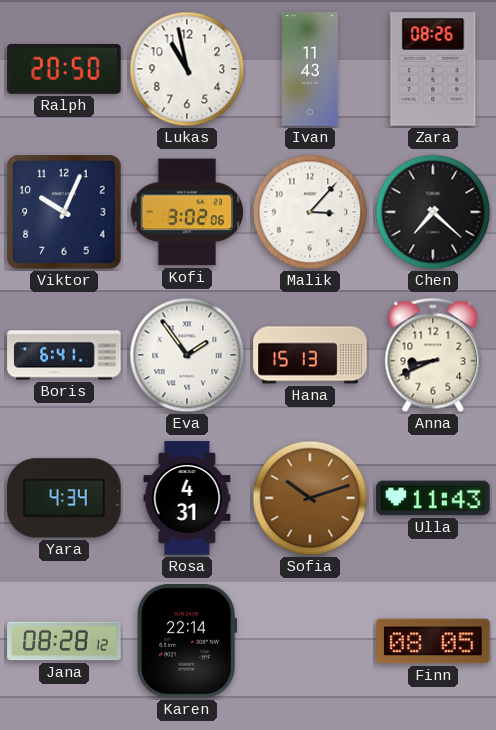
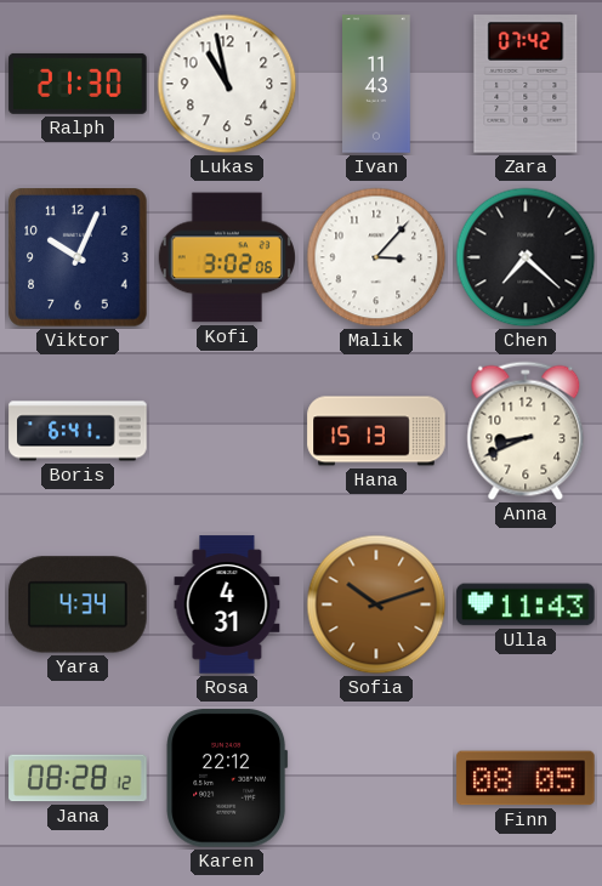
Ralph: 20:50 -> 21:30 (78, 84)
Zara: 08:26 -> 07:42 (526, 84)
Eva: 1:54 -> none (187, 355)
Karen: 22:14 -> 22:12 (227, 778)
